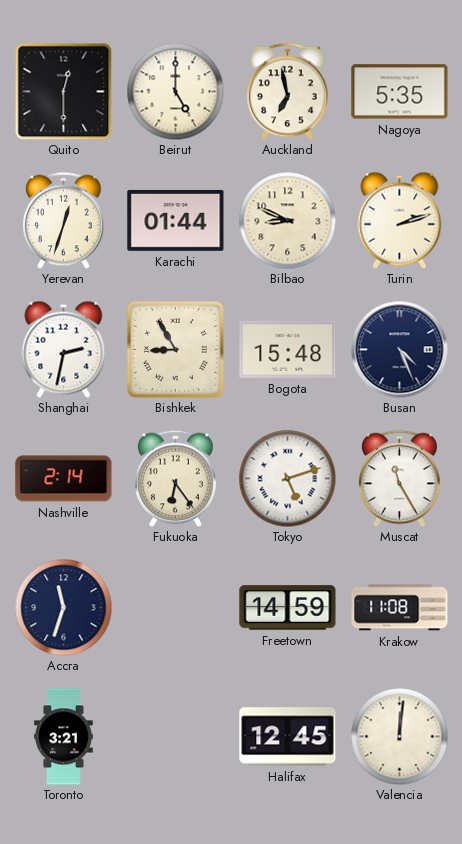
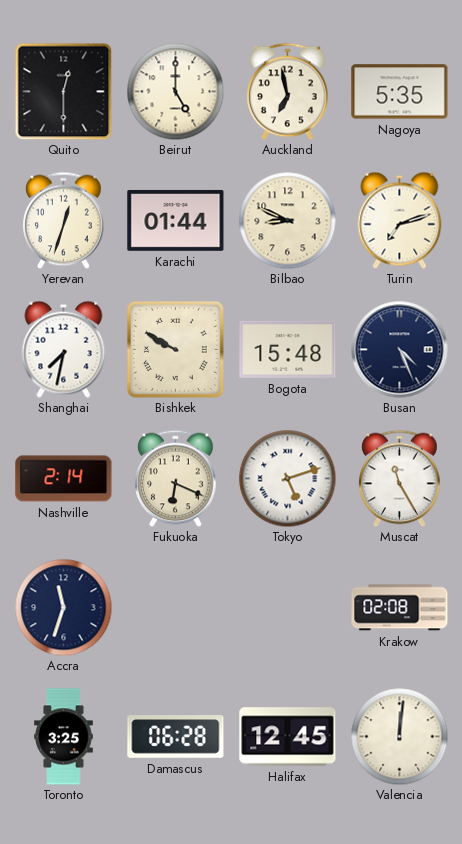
Turin: 2:12 -> 7:12 (400, 220)
Shanghai: 2:32 -> 7:32 (64, 349)
Bishkek: 8:55 -> 9:50 (175, 349)
Fukuoka: 6:24 -> 6:19 (176, 478)
Freetown: 14:59 -> none (288, 608)
Krakow: 11:08 -> 02:08 (400, 608)
Toronto: 3:21 -> 3:25 (64, 737)
Damascus: none -> 06:28 (176, 737)
